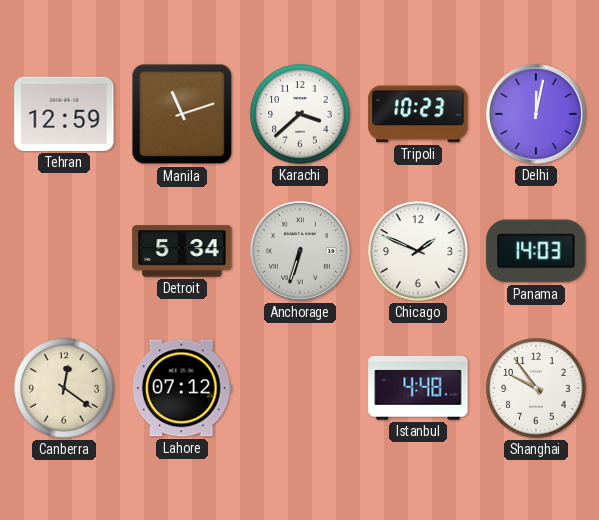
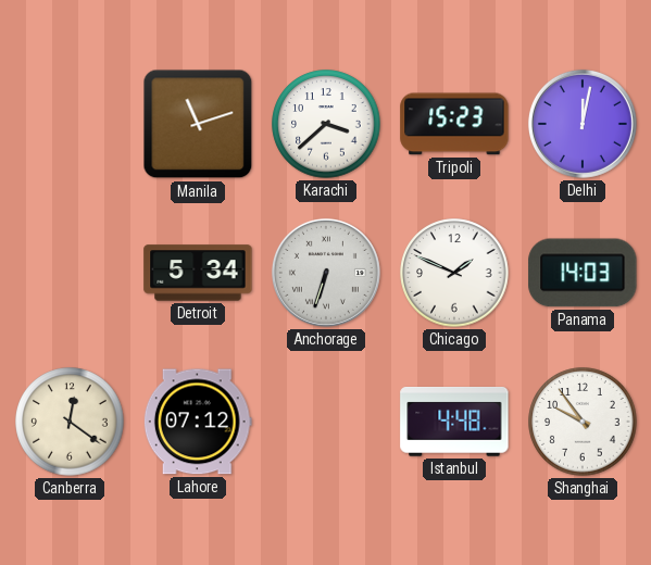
Tehran: 12:59 -> none (64, 114)
Tripoli: 10:23 -> 15:23 (454, 124)
